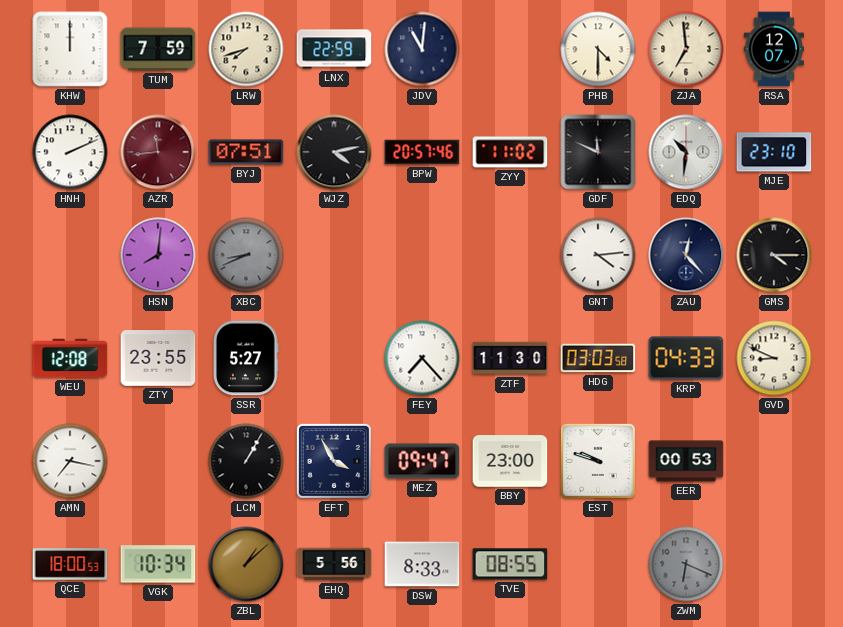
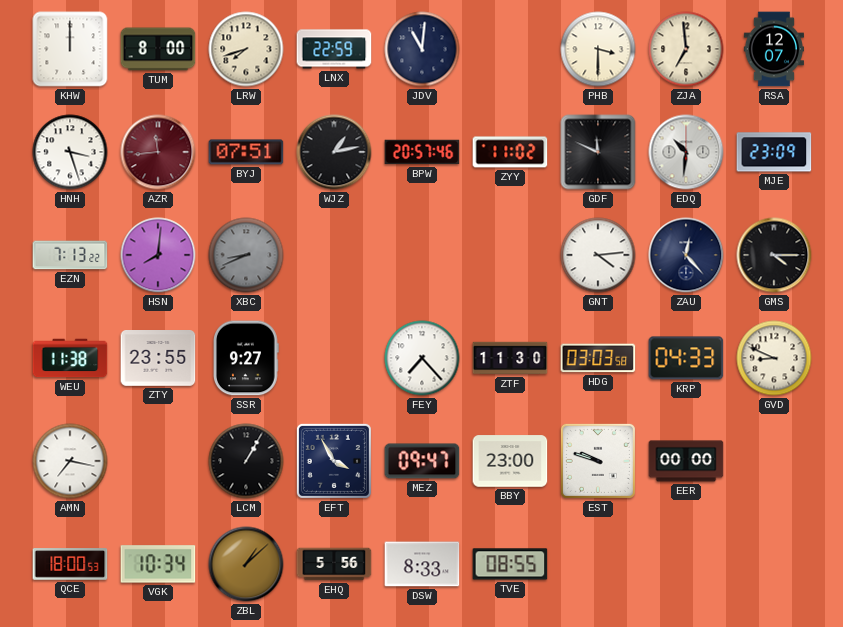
TUM: 7:59 -> 8:00 (158, 49)
PHB: 4:30 -> 3:30 (598, 49)
HNH: 2:11 -> 3:27 (70, 152)
WJZ: 4:13 -> 1:13 (334, 152)
MJE: 23:10 -> 23:09 (774, 152)
EZN: none -> 7:13 (70, 255)
WEU: 12:08 -> 11:38 (70, 358)
SSR: 5:27 -> 9:27 (247, 358)
EER: 00:53 -> 00:00 (686, 461)
ZWM: 6:19 -> none (686, 564)
